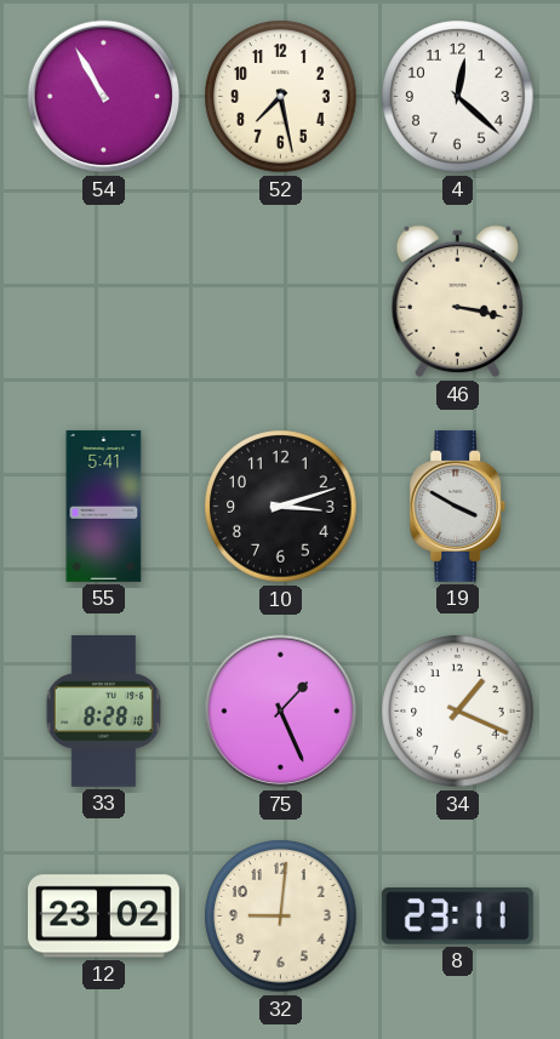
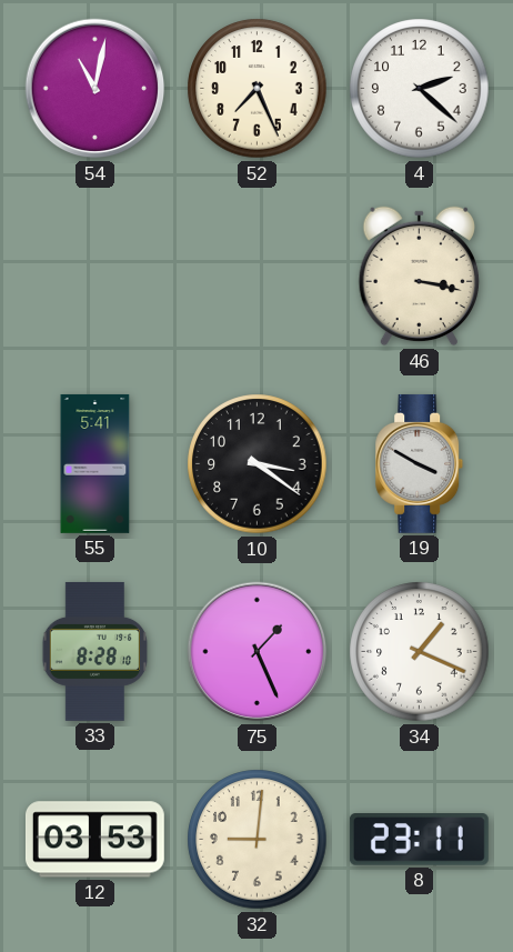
54: 10:55 -> 11:02 (95, 89)
52: 7:28 -> 7:26 (258, 89)
4: 12:22 -> 2:22 (420, 89)
10: 3:12 -> 3:21 (258, 464)
12: 23:02 -> 03:53 (94, 840)
